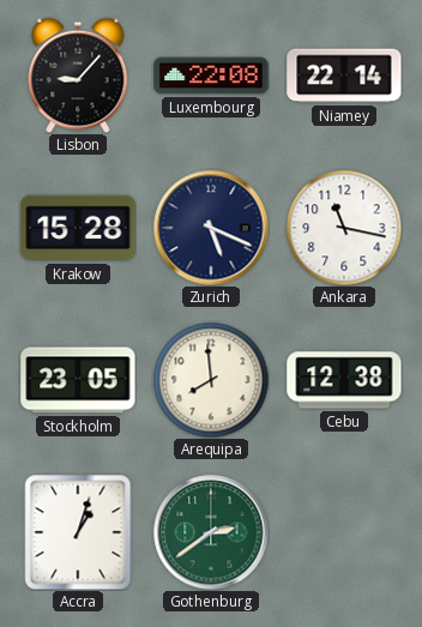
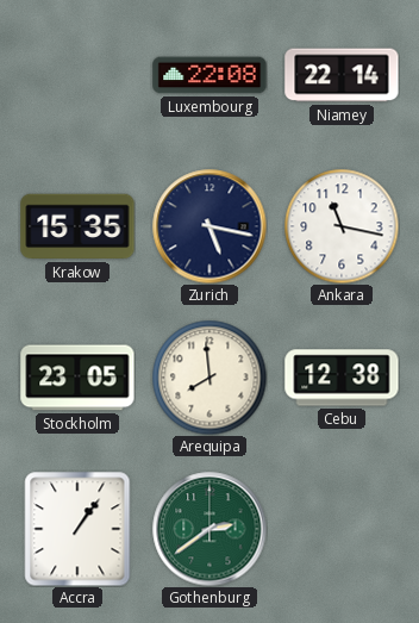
Lisbon: 9:07 -> none (78, 76)
Krakow: 15:28 -> 15:35 (77, 226)
Zurich: 5:19 -> 5:17 (209, 226)
Accra: 1:03 -> 1:06 (77, 529)
